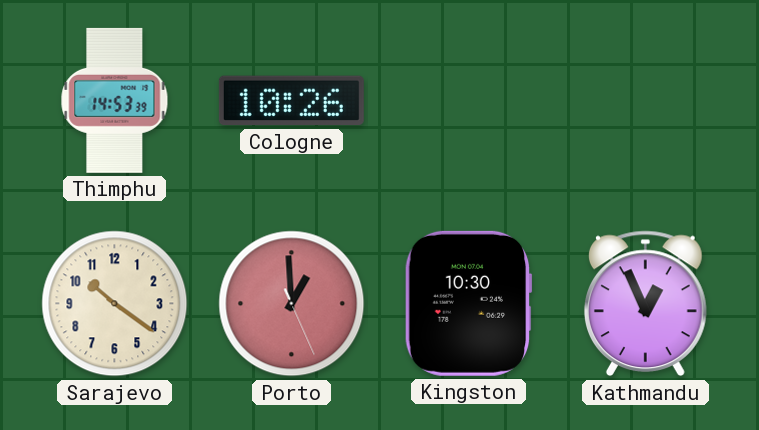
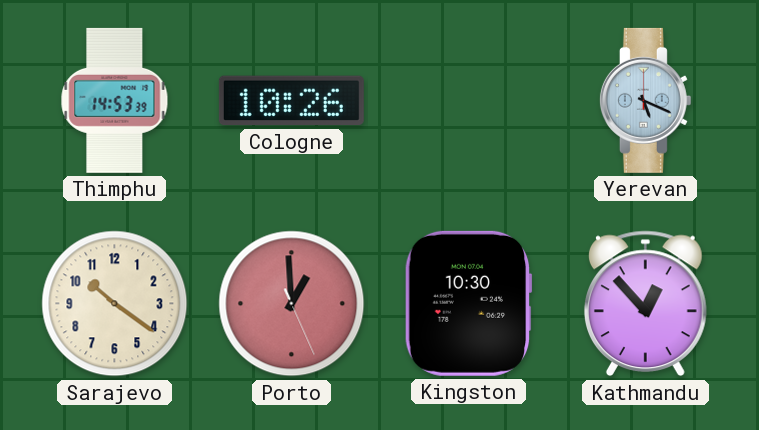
Yerevan: none -> 5:19 (645, 100)
Kathmandu: 12:56 -> 12:53 (645, 304)
